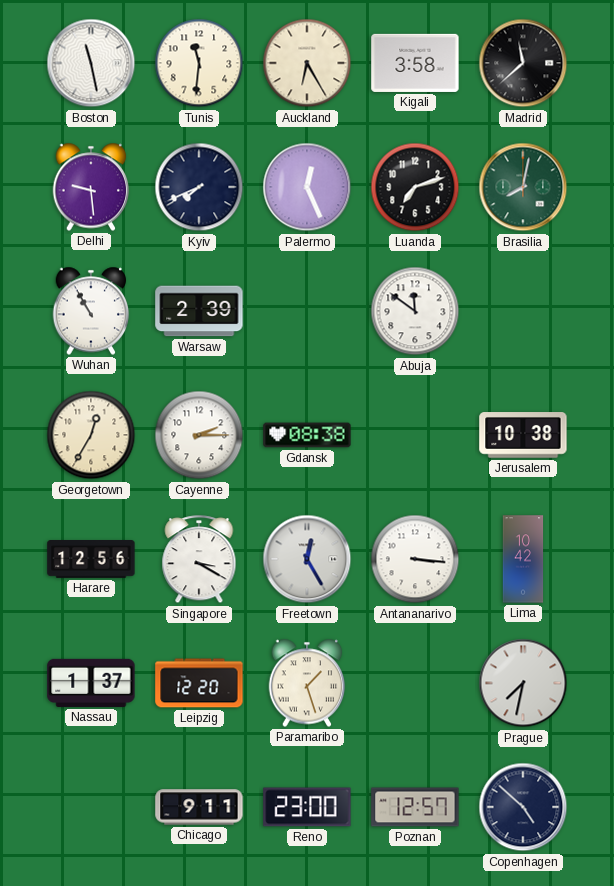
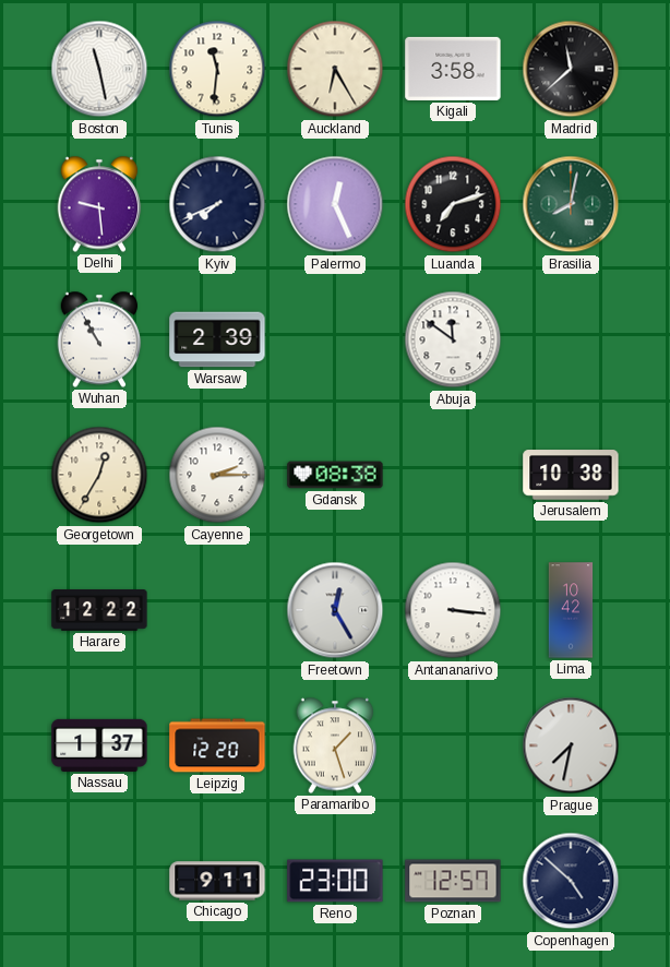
Harare: 12:56 -> 12:22 (99, 611)
Singapore: 3:20 -> none (199, 560)
